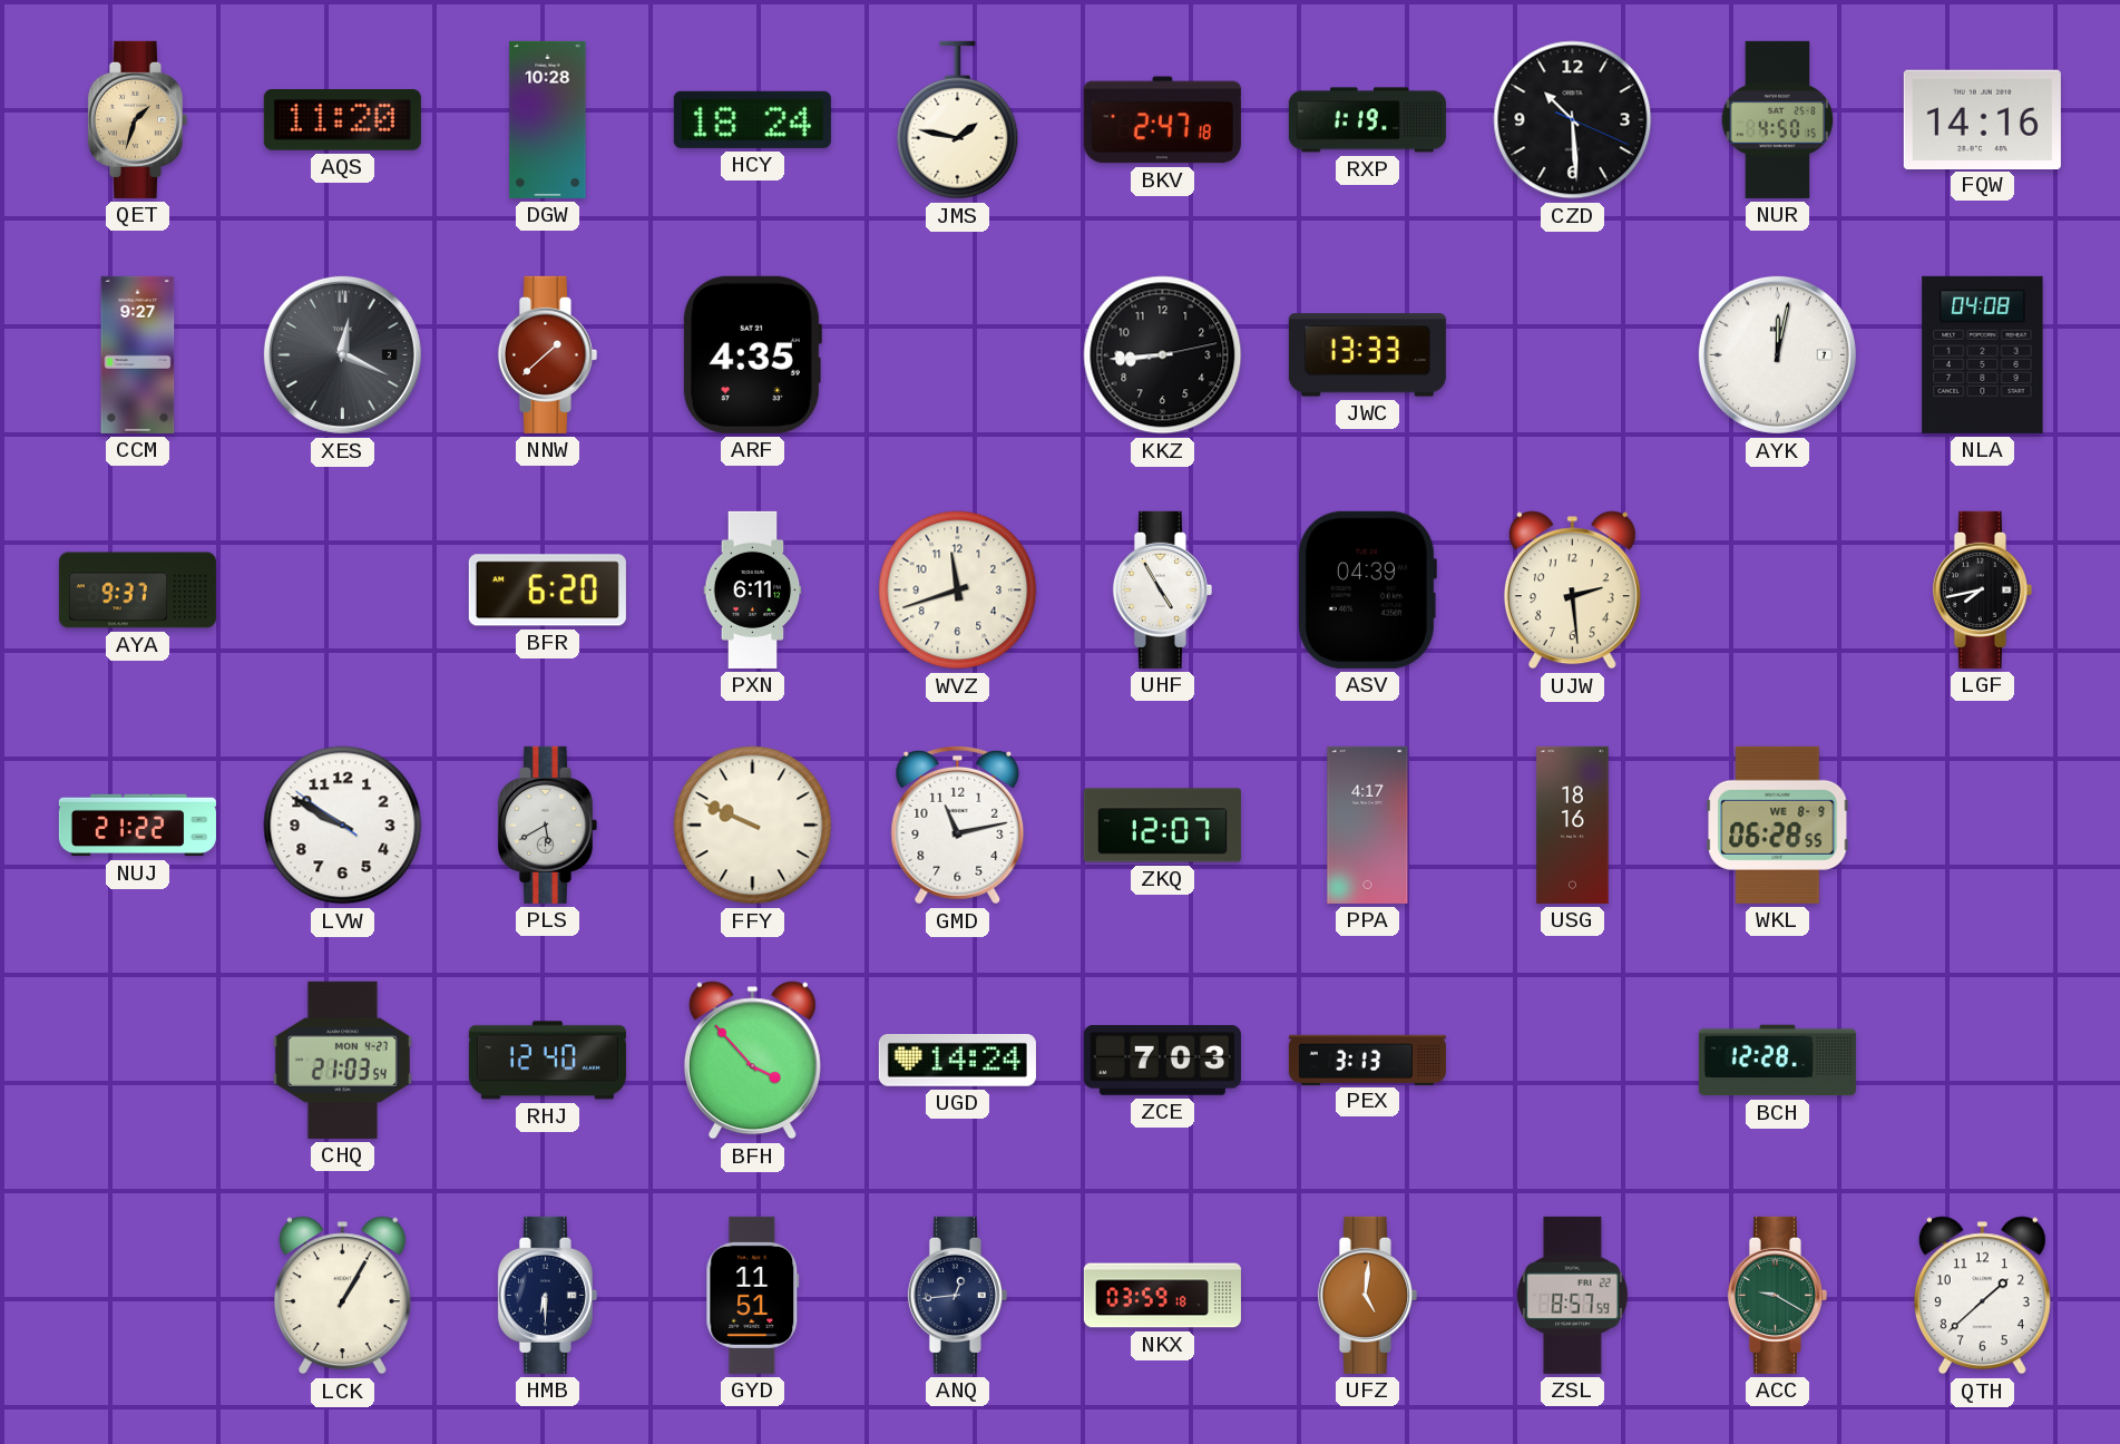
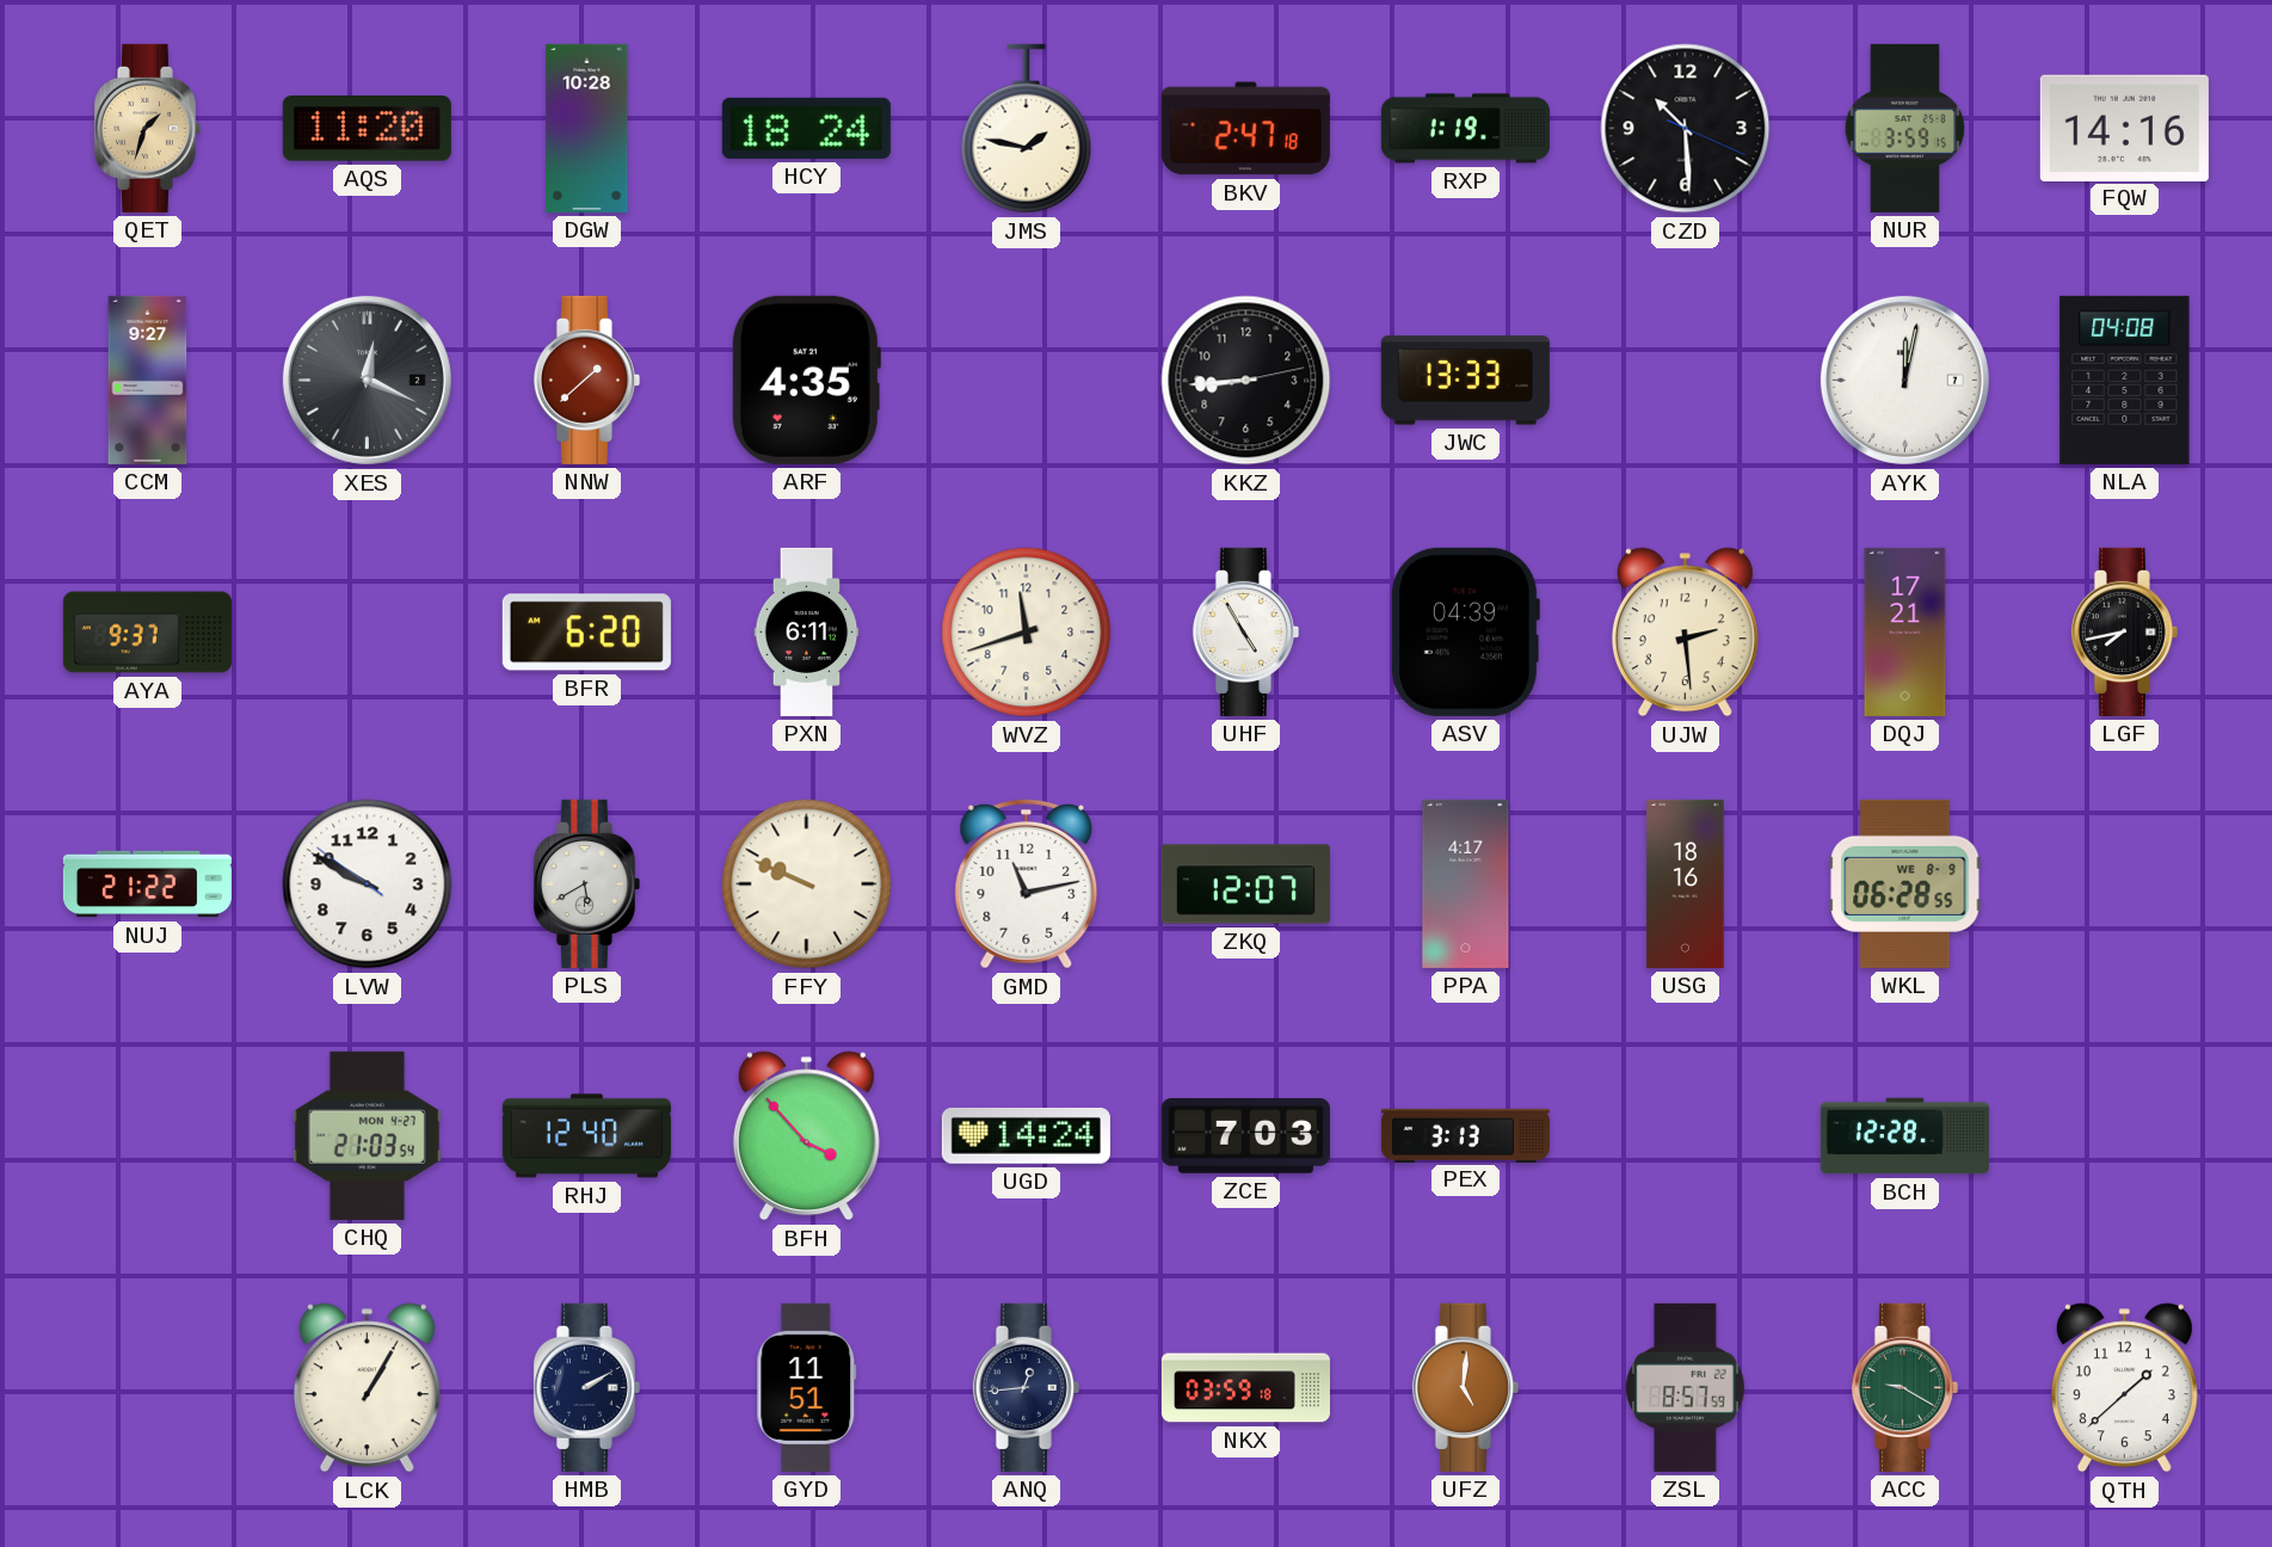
NUR: 4:50 -> 3:59 (1905, 128)
DQJ: none -> 17:21 (1905, 631)
HMB: 6:30 -> 2:10 (586, 1387)
